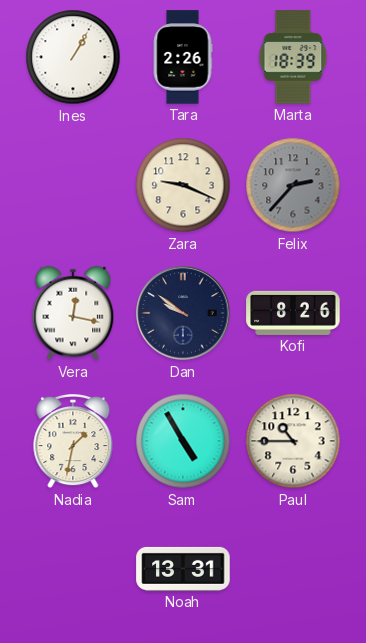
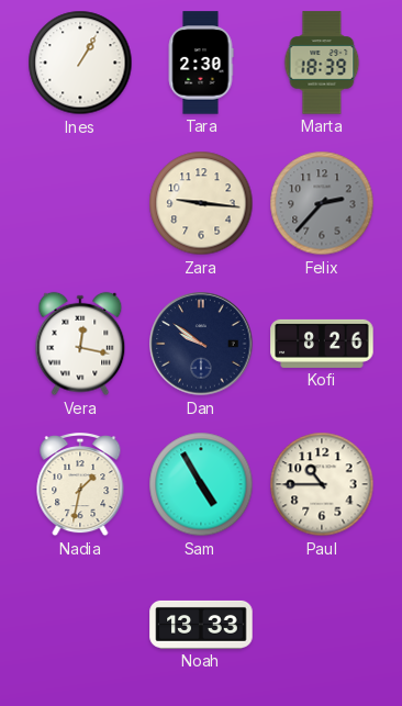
Tara: 2:26 -> 2:30 (201, 63)
Zara: 9:19 -> 9:16 (201, 203)
Noah: 13:31 -> 13:33 (201, 625)
